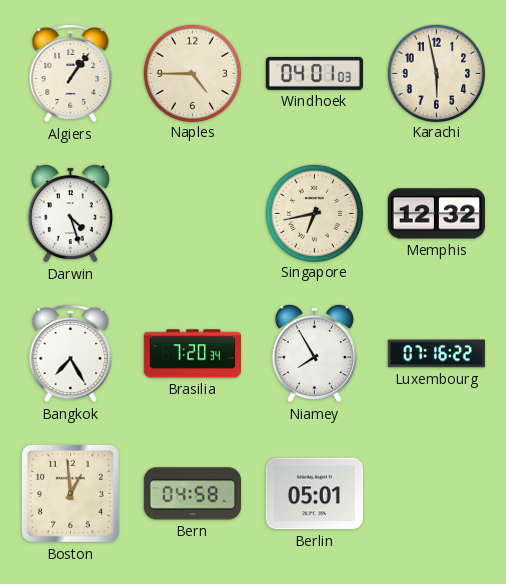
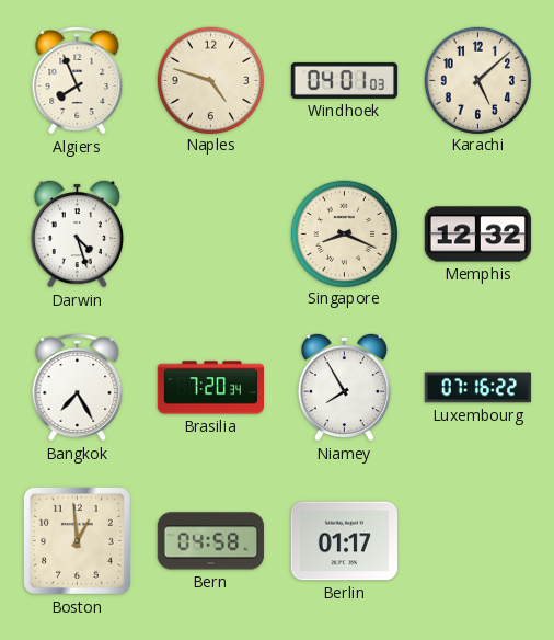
Algiers: 1:06 -> 7:56 (78, 81)
Naples: 4:45 -> 4:48 (210, 80)
Karachi: 5:58 -> 5:08 (477, 80)
Singapore: 6:43 -> 8:19 (344, 233)
Berlin: 05:01 -> 01:17 (344, 541)
